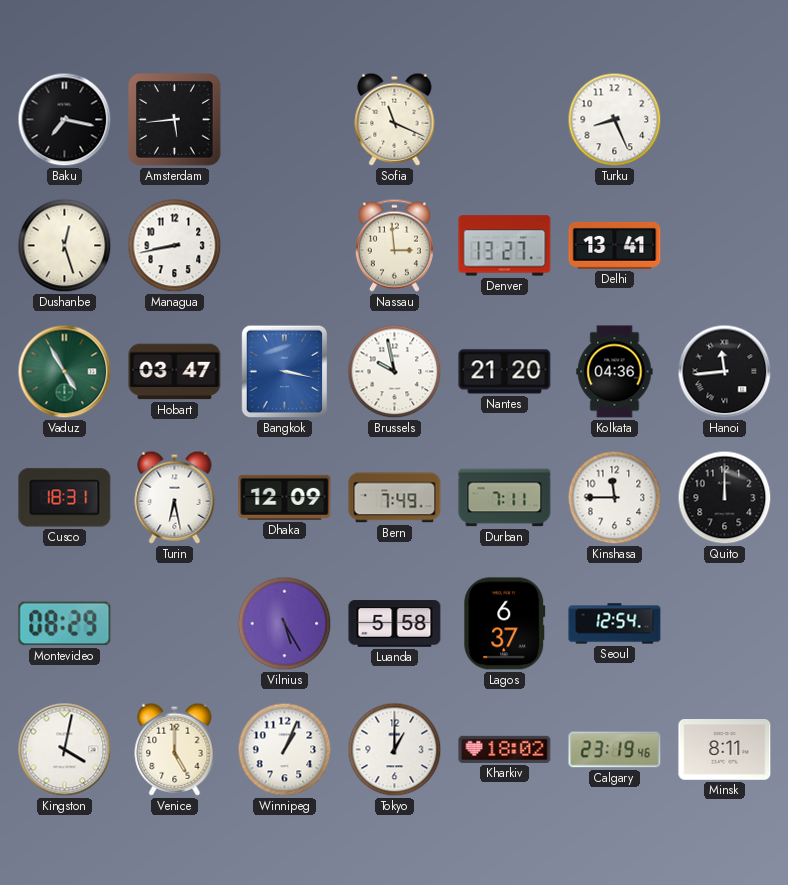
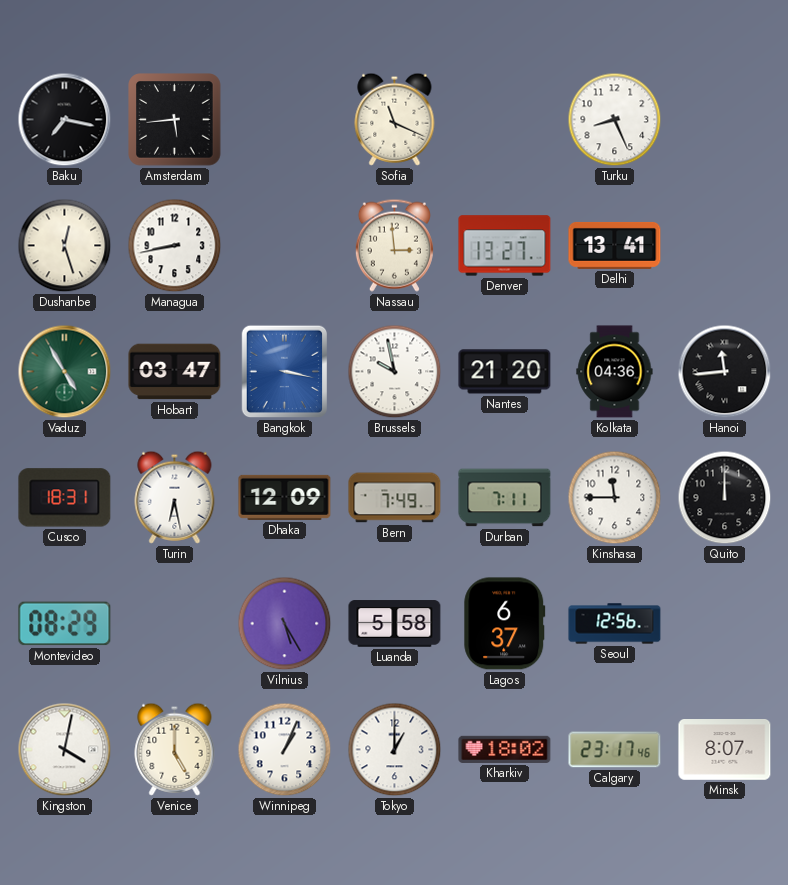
Seoul: 12:54 -> 12:56 (615, 624)
Calgary: 23:19 -> 23:17 (615, 750)
Minsk: 8:11 -> 8:07 (725, 750)
